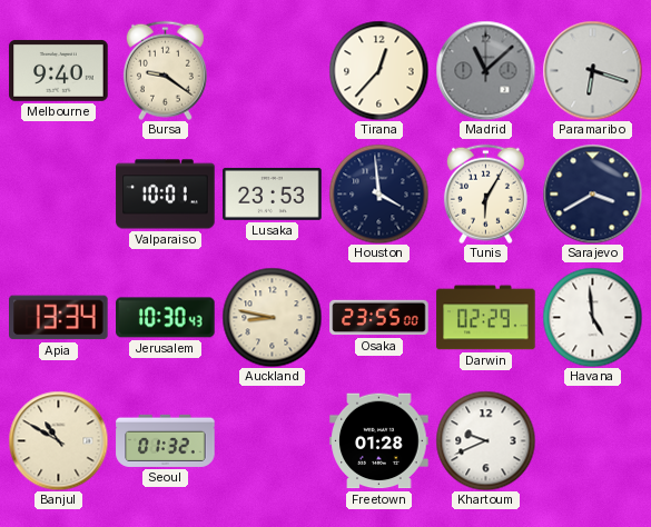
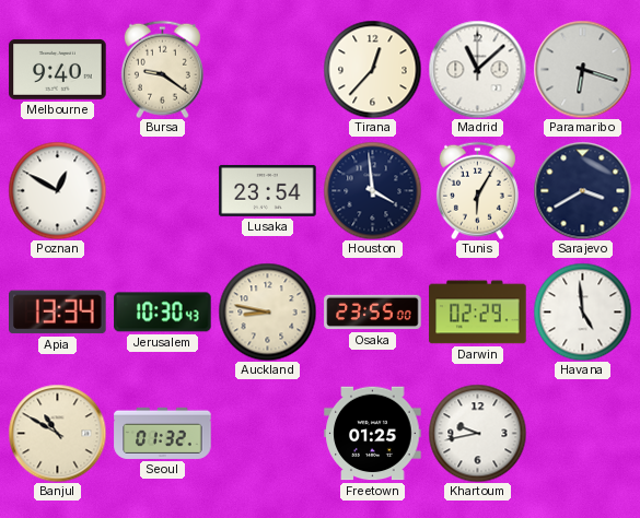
Madrid dial: grey -> white (477, 69)
Poznan: none -> 12:50 (57, 190)
Valparaiso: 10:01 -> none (166, 195)
Lusaka: 23:53 -> 23:54 (268, 190)
Freetown: 01:28 -> 01:25 (373, 434)
Khartoum: 9:41 -> 9:43 (477, 433)
